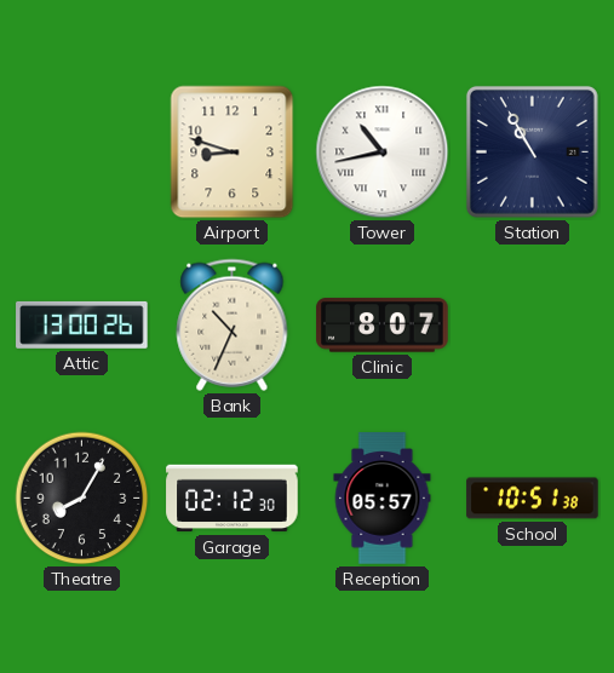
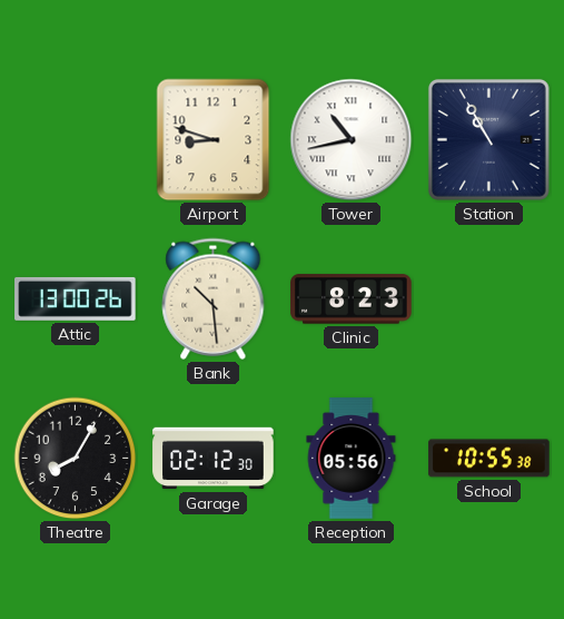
Bank: 10:34 -> 10:29 (214, 298)
Clinic: 8:07 -> 8:23 (352, 299)
Reception: 05:57 -> 05:56 (352, 459)
School: 10:51 -> 10:55 (489, 459)
